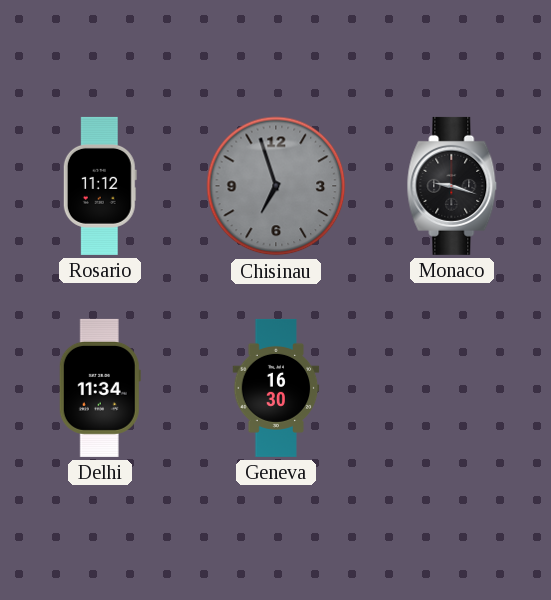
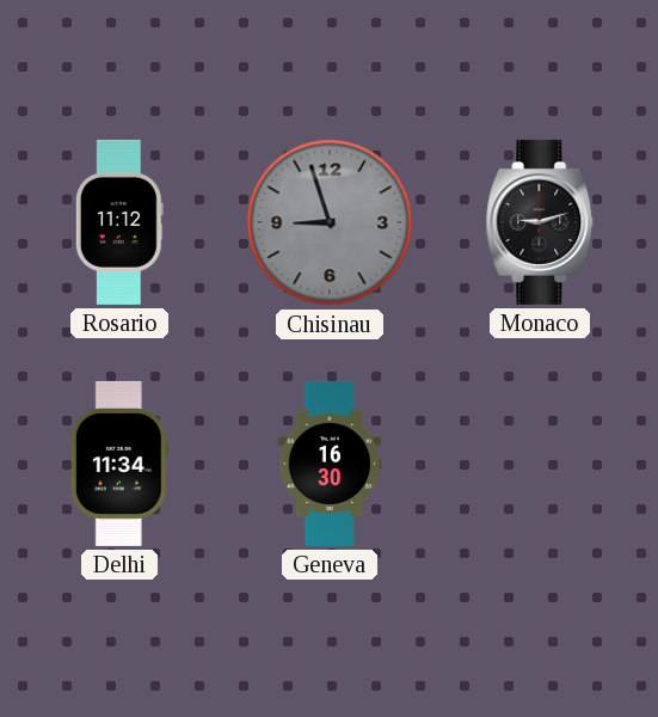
Chisinau: 6:57 -> 8:57 (330, 222)
Monaco: 9:18 -> 9:12 (540, 222)
